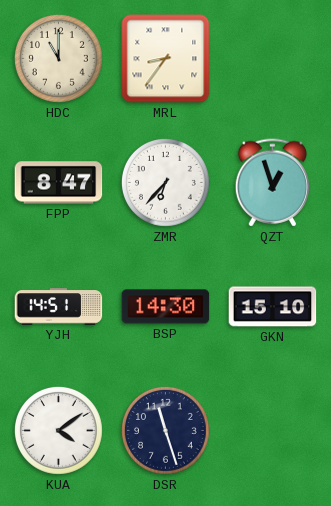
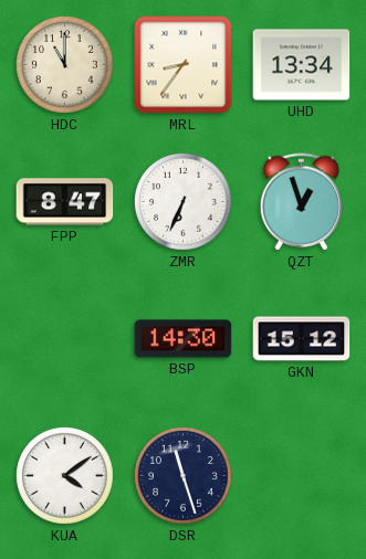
UHD: none -> 13:34 (302, 65)
ZMR: 6:37 -> 6:34 (184, 202)
YJH: 14:51 -> none (59, 307)
GKN: 15:10 -> 15:12 (302, 339)
